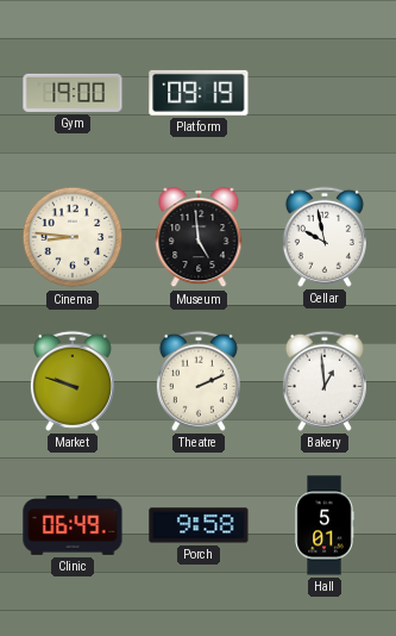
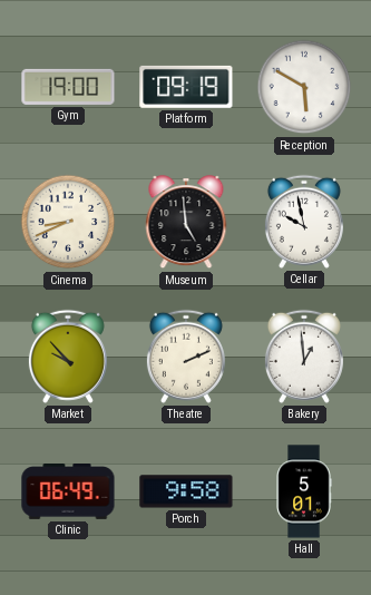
Reception: none -> 5:50 (304, 87)
Cinema: 8:46 -> 8:41 (68, 222)
Market: 9:48 -> 9:53 (68, 357)
